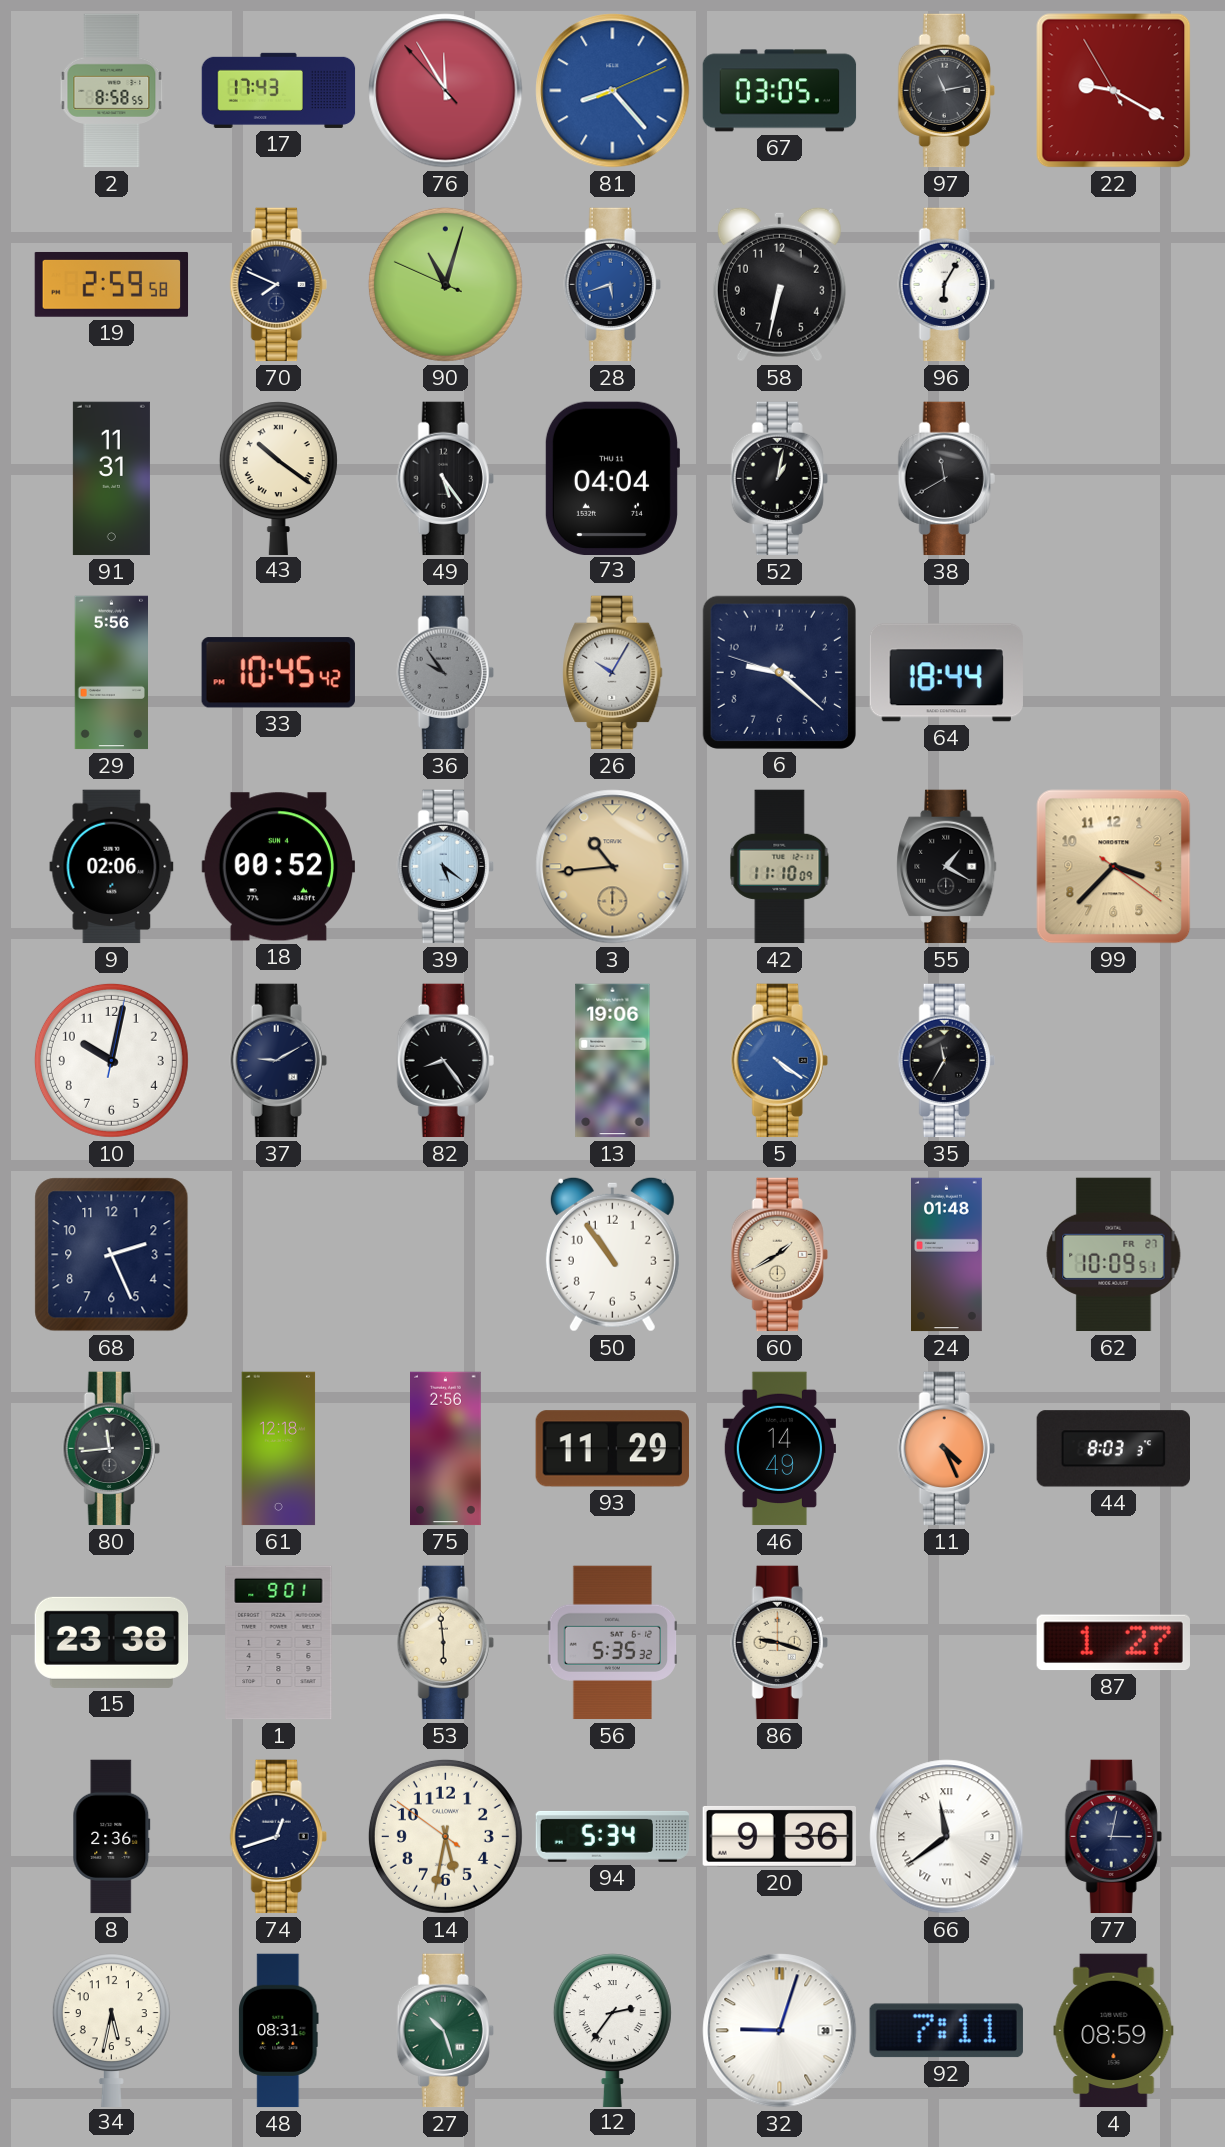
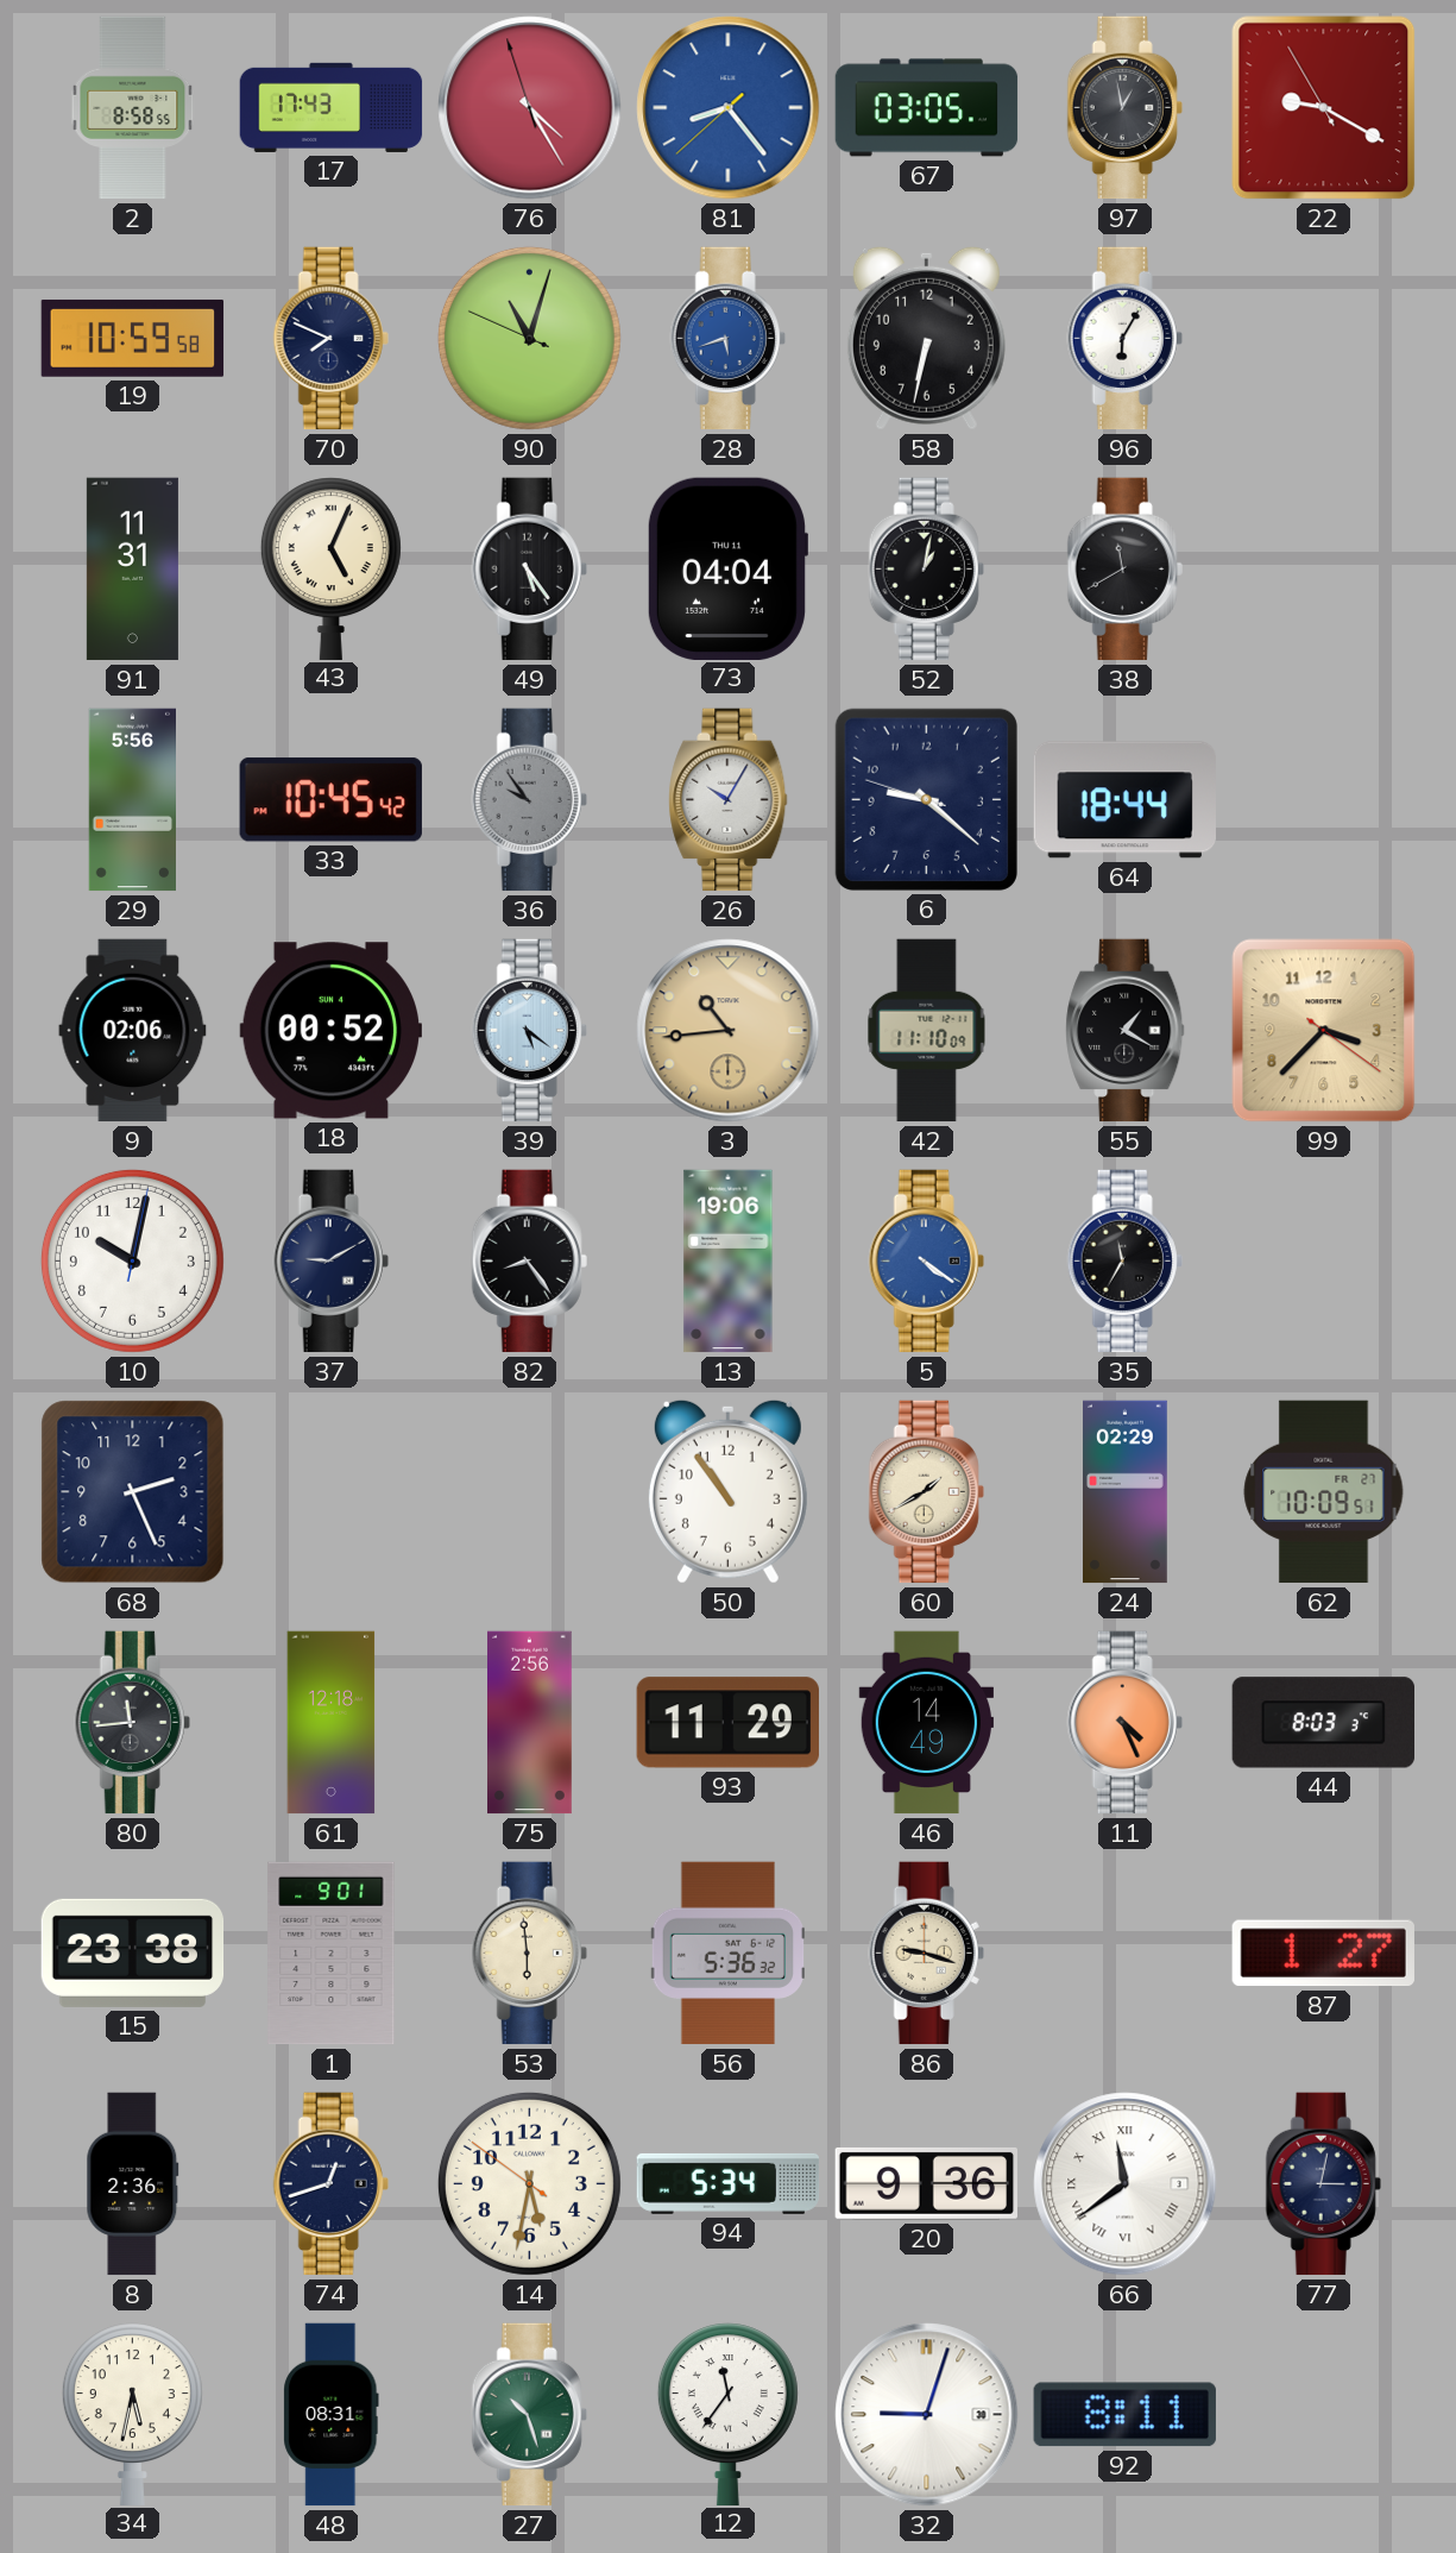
76: 11:54 -> 4:24 (530, 108)
81: 8:23:11 -> 8:23:38 (729, 108)
97: 11:13 -> 12:58 (1124, 108)
19: 2:59 -> 10:59 (133, 339)
43: 10:21 -> 5:04 (330, 568)
24: 01:48 -> 02:29 (1126, 1492)
56: 5:35 -> 5:36 (729, 1954)
12: 2:36 -> 11:36 (727, 2414)
92: 7:11 -> 8:11 (1124, 2415)
4: 08:59 -> none (1114, 2031)
